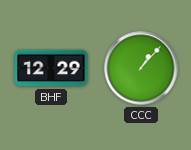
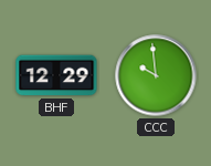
CCC: 1:07 -> 9:59 (156, 75)
